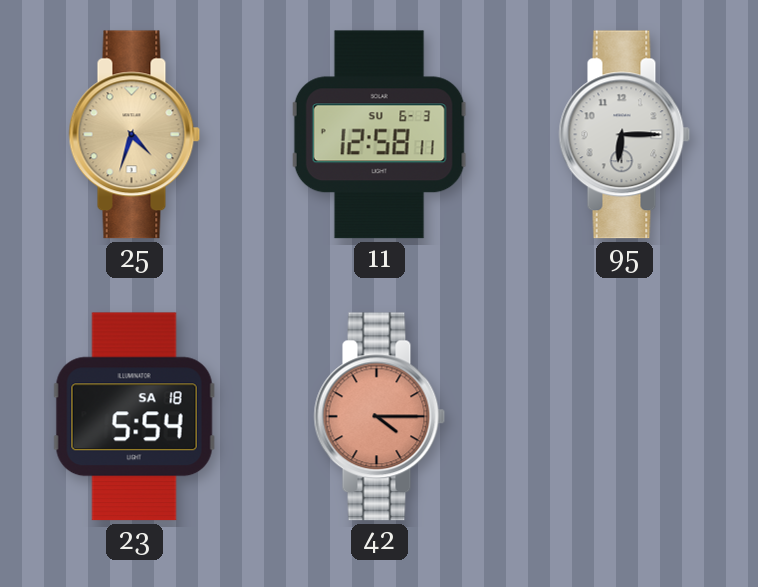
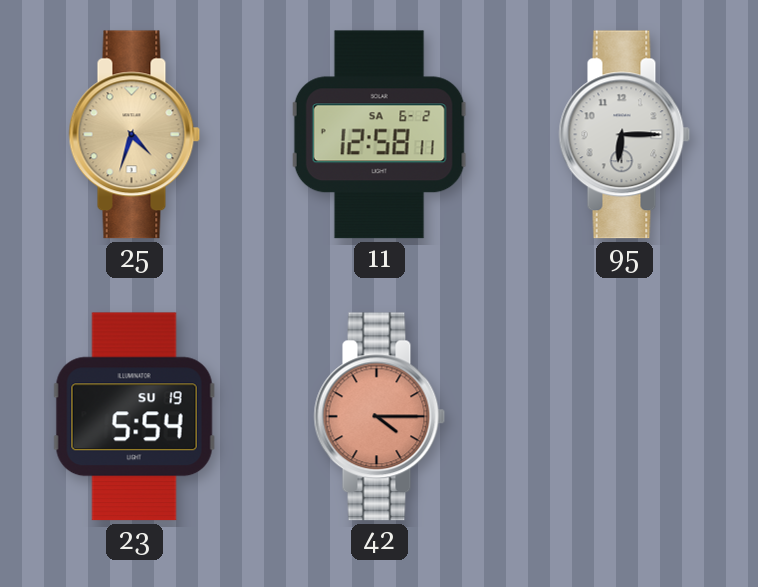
11 date: SU 6-3 -> SA 6-2 (379, 135)
23 date: SA 18 -> SU 19 (134, 417)
